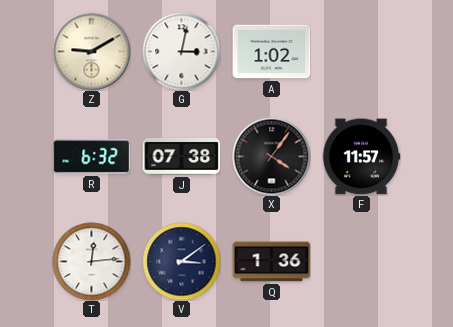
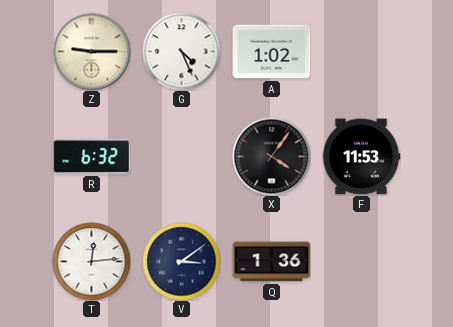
Z: 9:10 -> 9:15 (91, 51)
G: 3:02 -> 4:26 (181, 51)
J: 07:38 -> none (181, 157)
F: 11:57 -> 11:53 (361, 157)
